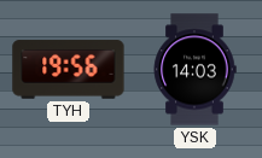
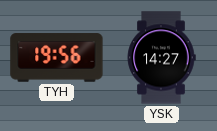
YSK: 14:03 -> 14:27 (161, 58)
